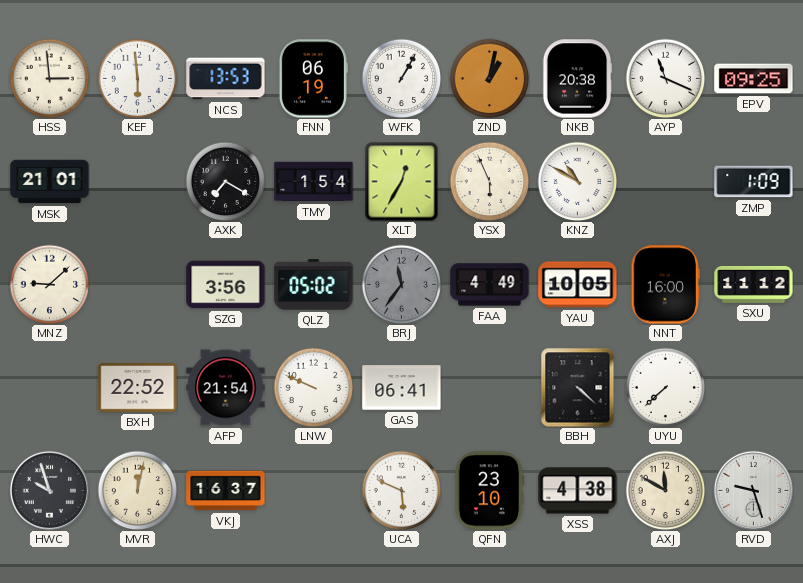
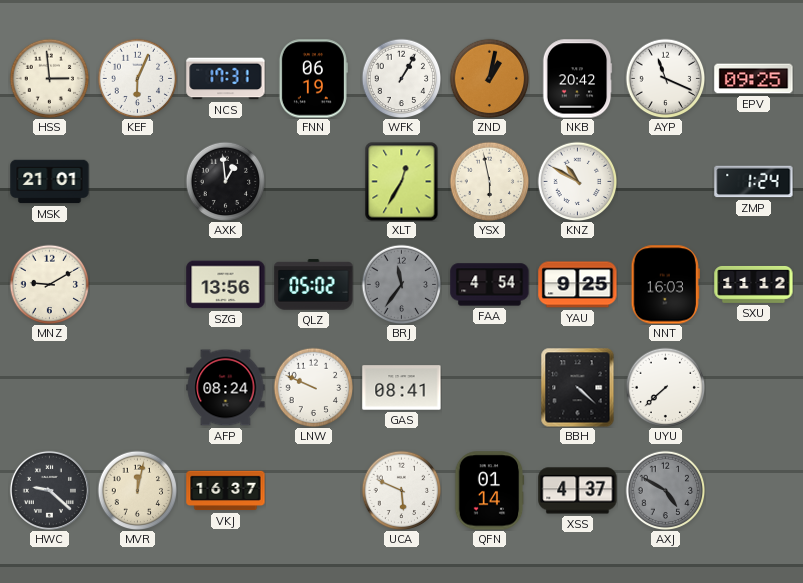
KEF: 5:59 -> 6:04 (137, 78)
NCS: 13:53 -> 17:31 (226, 79)
NKB: 20:38 -> 20:42 (577, 79)
AXK: 7:20 -> 12:59 (225, 181)
TMY: 1:54 -> none (314, 182)
YSX: 5:56 -> 5:58 (489, 181)
ZMP: 1:09 -> 1:24 (754, 182)
MNZ: 9:08 -> 9:10 (49, 284)
SZG: 3:56 -> 13:56 (226, 285)
FAA: 4:49 -> 4:54 (490, 285)
YAU: 10:05 -> 9:25 (578, 285)
NNT: 16:00 -> 16:03 (665, 285)
BXH: 22:52 -> none (138, 388)
AFP: 21:54 -> 08:24 (226, 388)
GAS: 06:41 -> 08:41 (402, 388)
HWC: 9:57 -> 9:22 (49, 490)
QFN: 23:10 -> 01:14 (489, 491)
XSS: 4:38 -> 4:37 (578, 491)
AXJ: 11:50 -> 4:50 (665, 490)
AXJ dial: cream -> grey (665, 490)
RVD: 9:27 -> none (753, 490)
